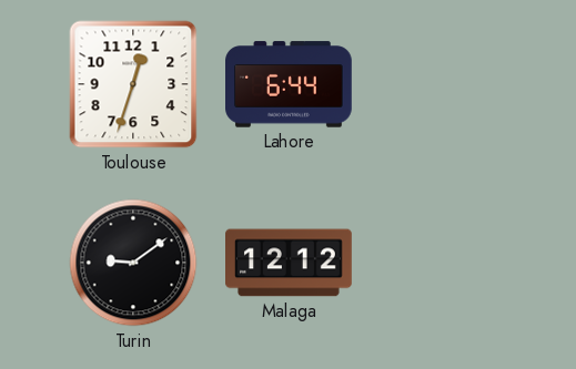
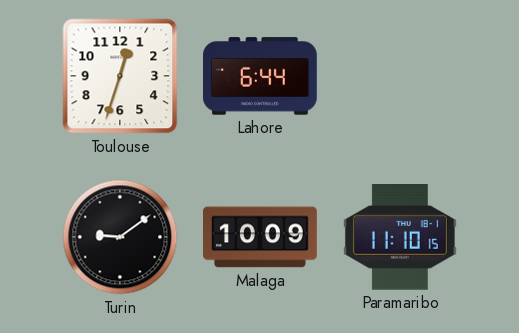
Malaga: 12:12 -> 10:09 (261, 237)
Paramaribo: none -> 11:10 (400, 238)
